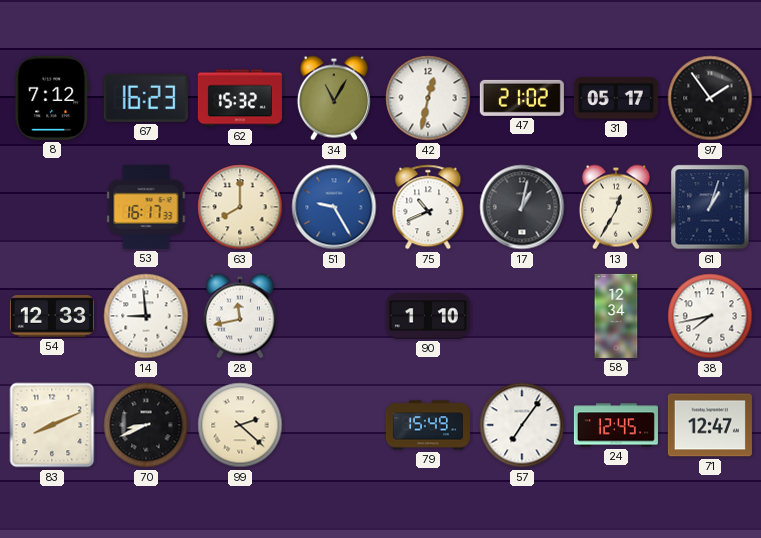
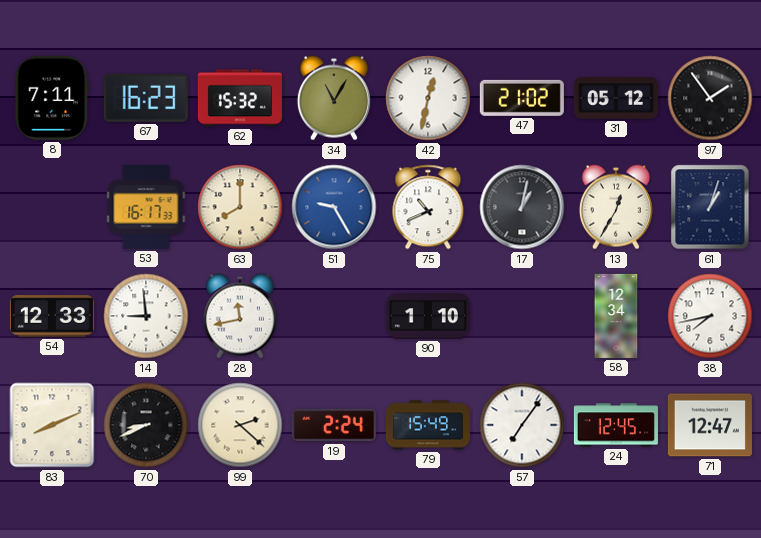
8: 7:12 -> 7:11 (52, 98)
31: 05:17 -> 05:12 (616, 99)
19: none -> 2:24 (334, 425)
